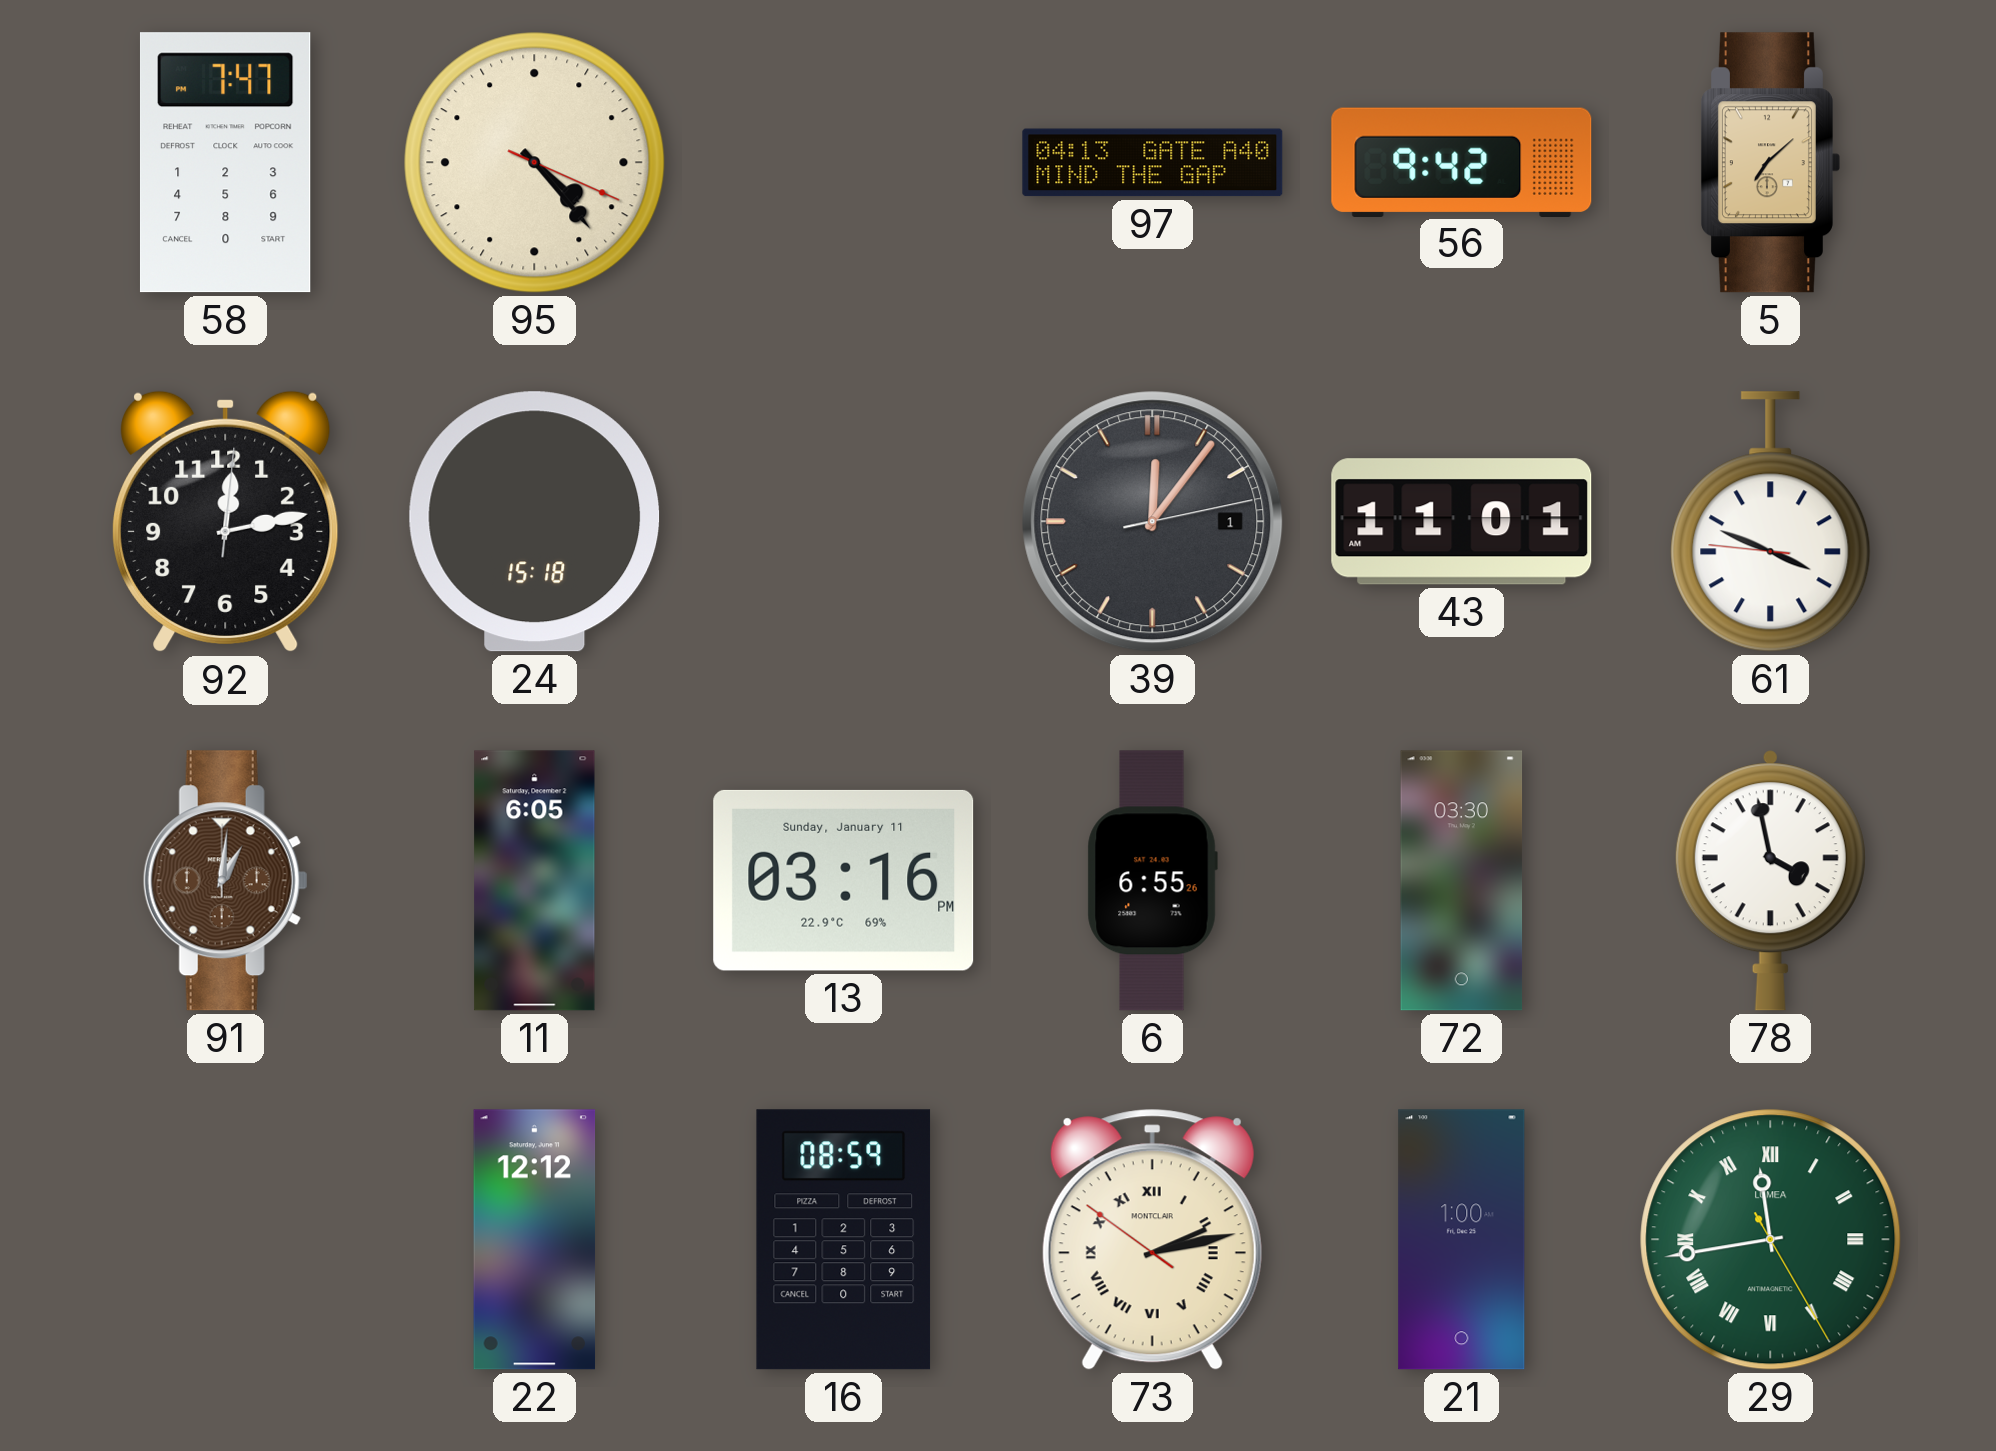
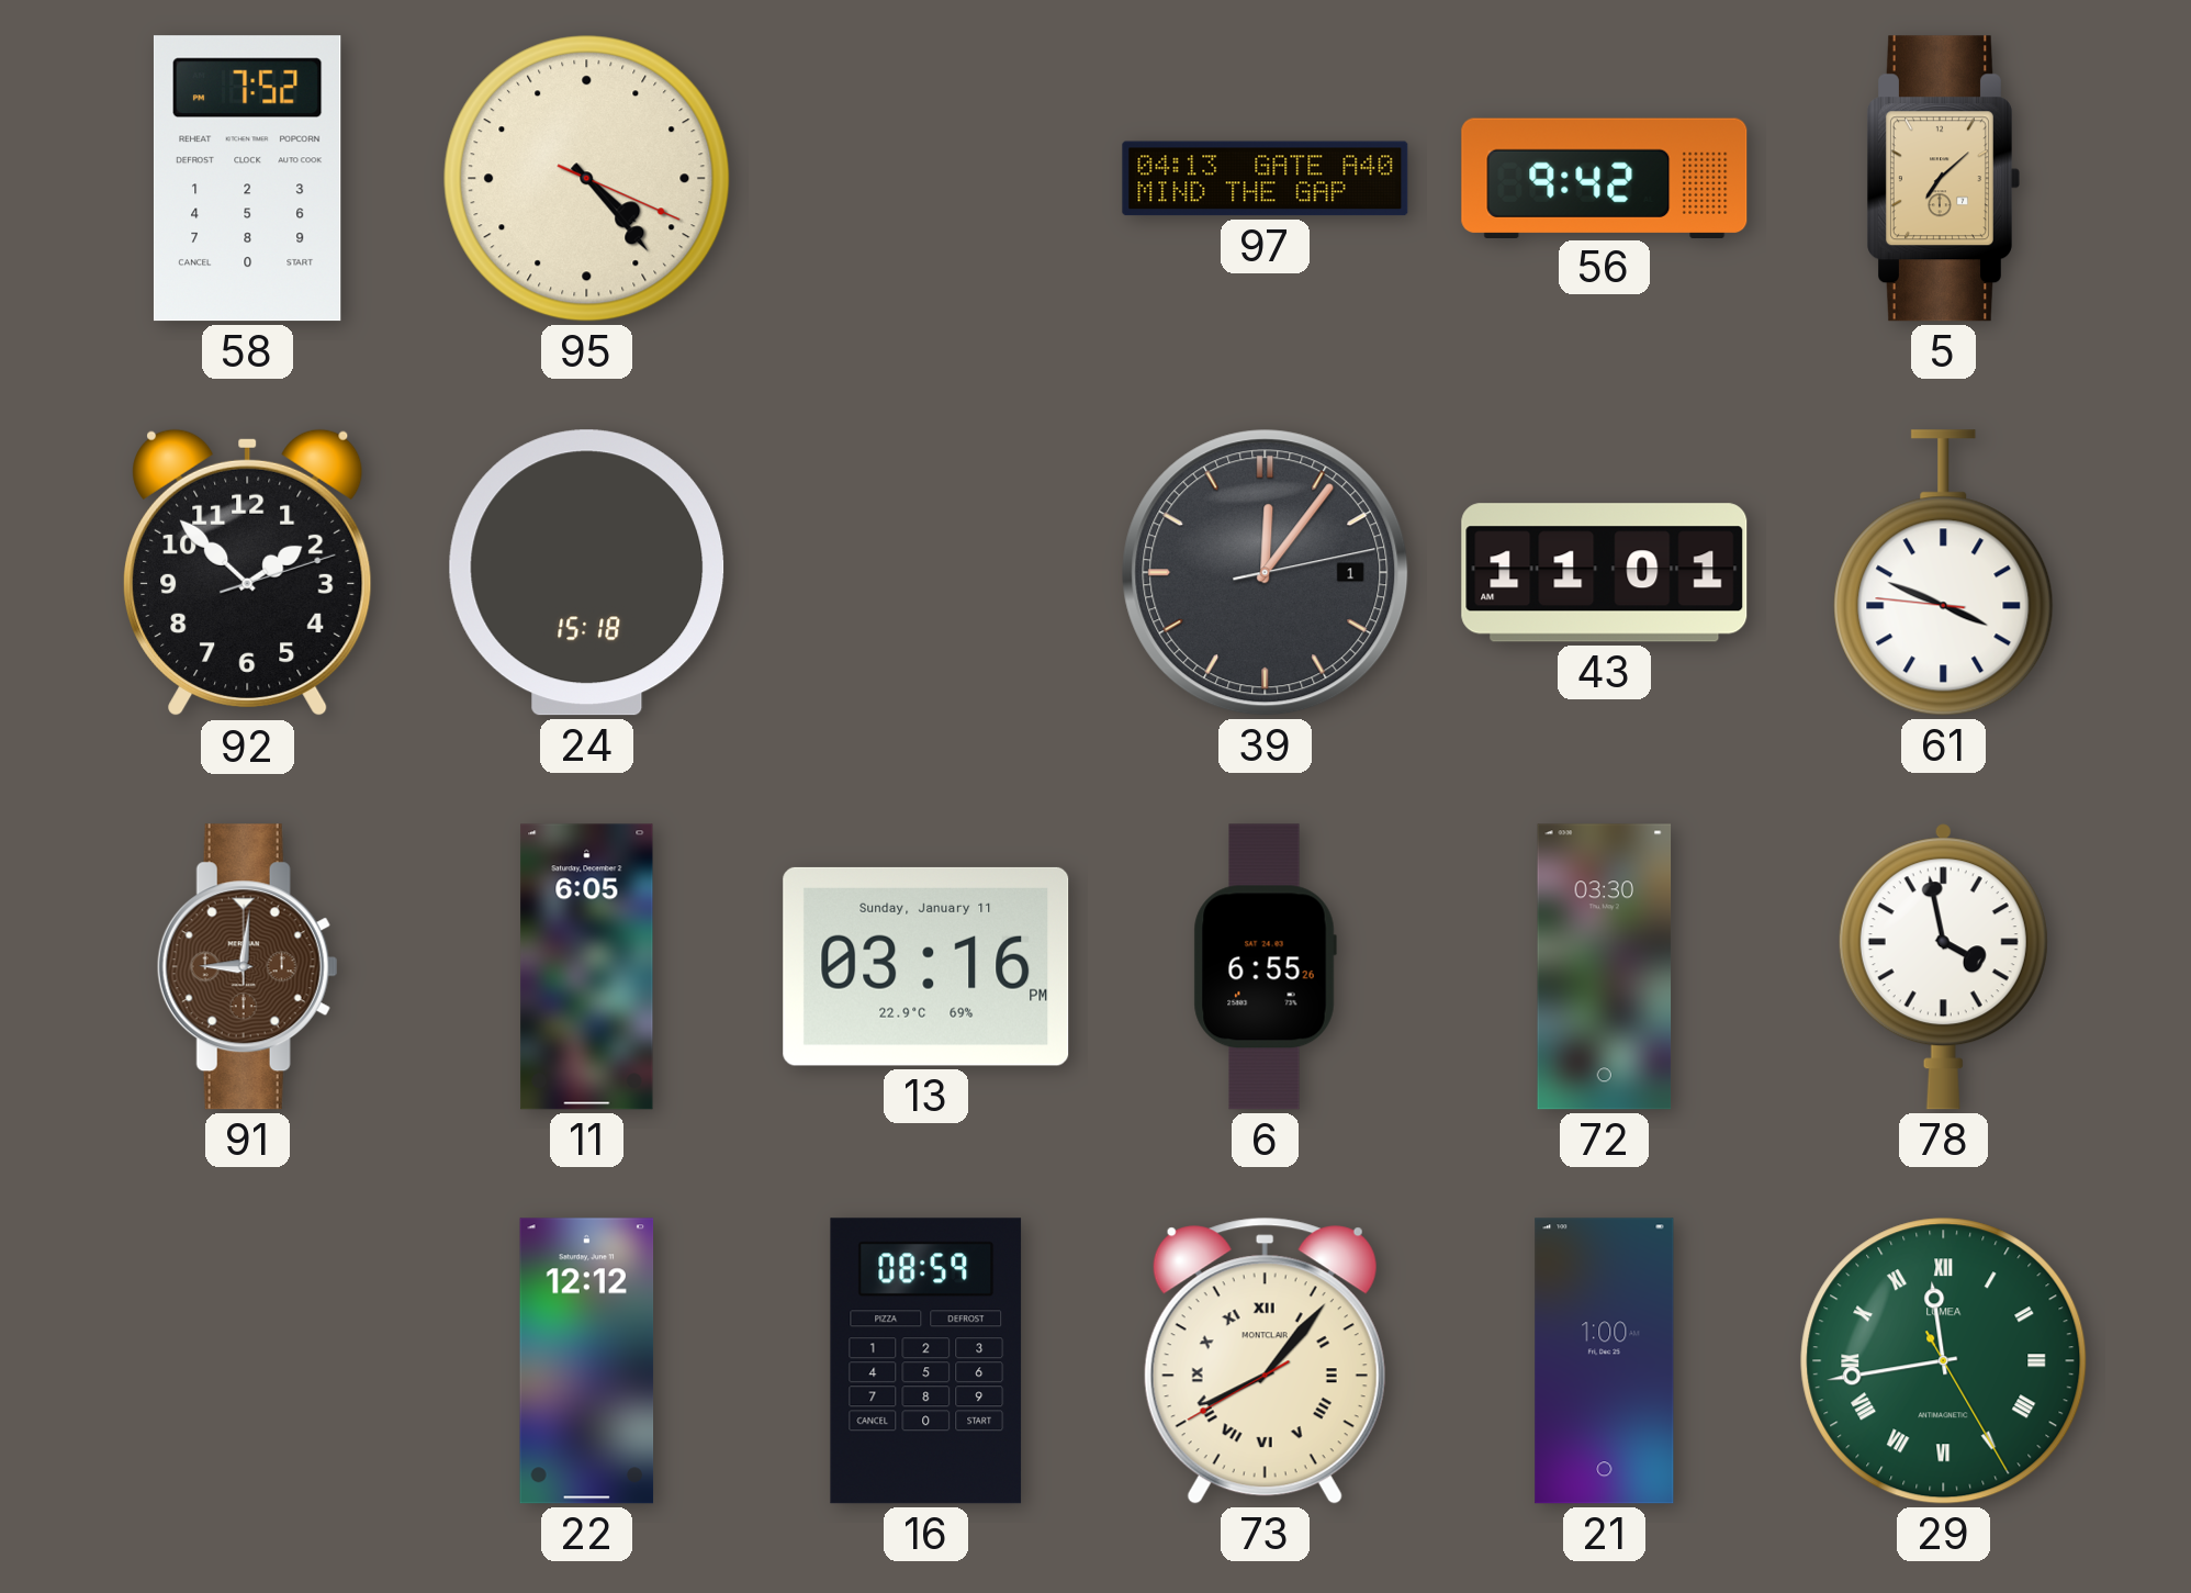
58: 7:47 -> 7:52 (247, 179)
92: 12:13 -> 1:52 (248, 573)
91: 1:01 -> 9:01 (247, 967)
73: 2:12 -> 8:06 (1265, 1361)
